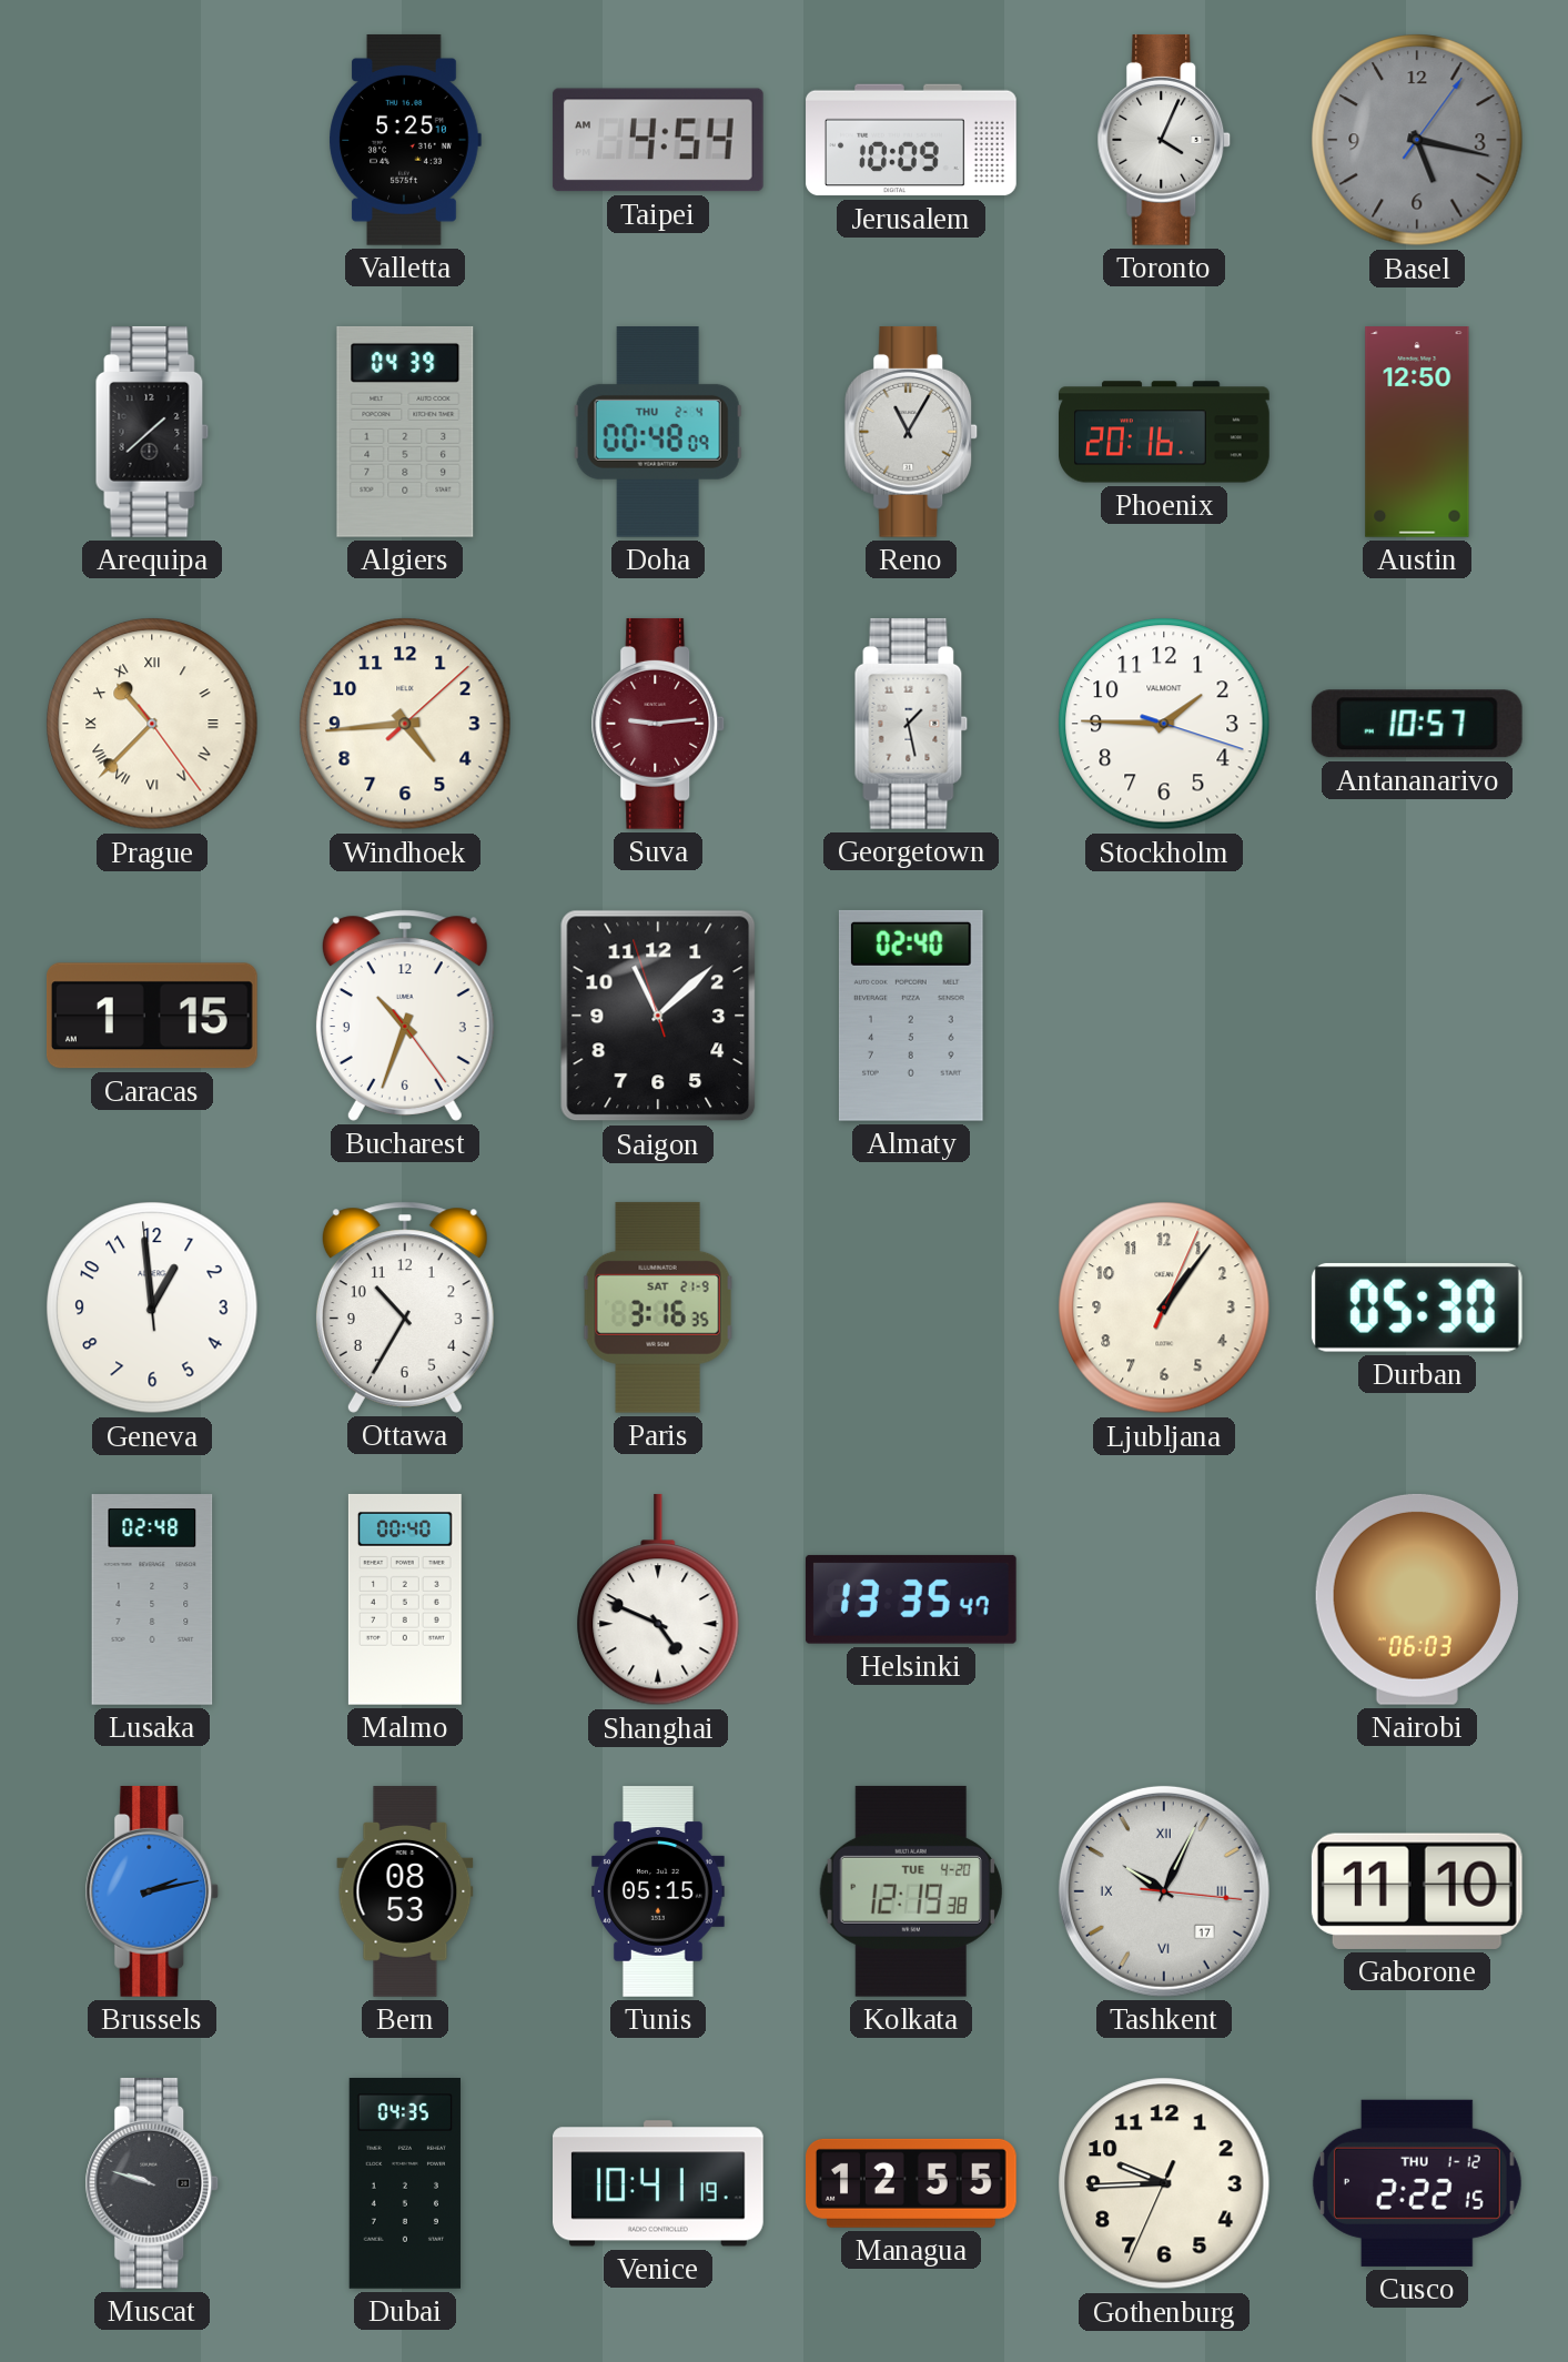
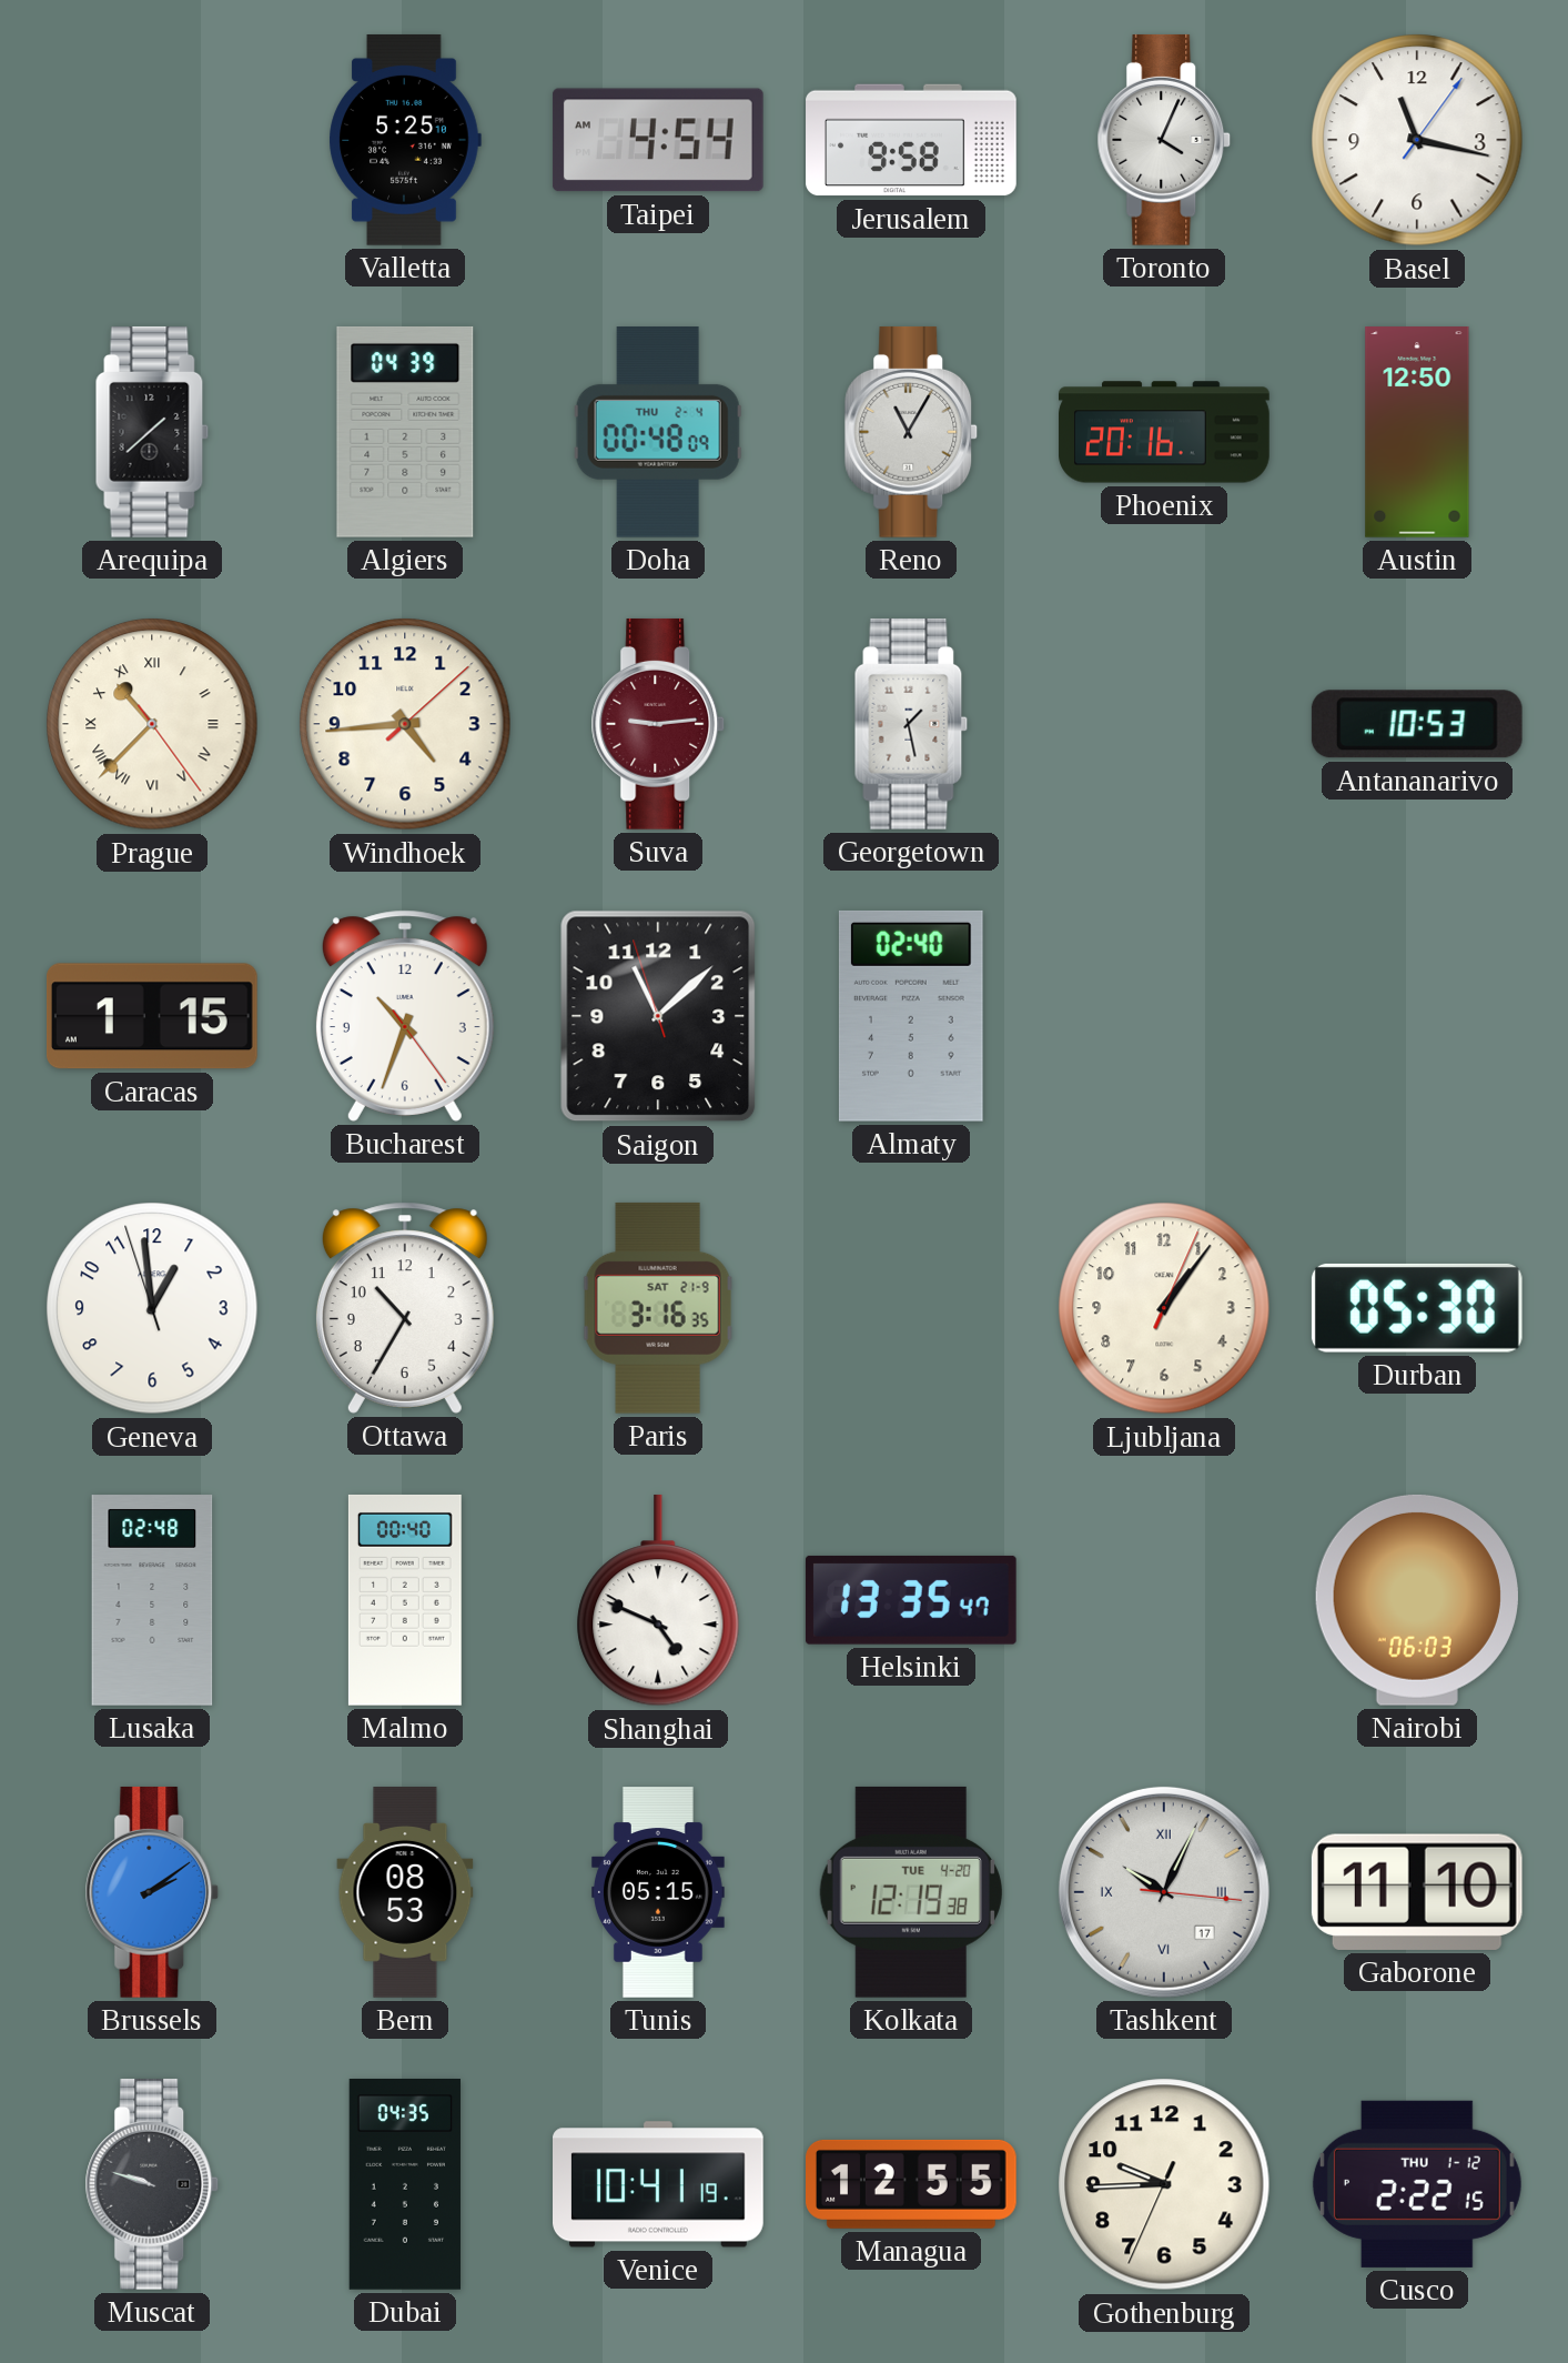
Jerusalem: 10:09 -> 9:58 (911, 140)
Basel: 5:17 -> 11:17 (1417, 140)
Basel dial: grey -> white (1417, 140)
Stockholm: 1:45 -> none (1164, 724)
Antananarivo: 10:57 -> 10:53 (1417, 724)
Geneva: 12:58:59 -> 12:58:57 (152, 1308)
Brussels: 2:13 -> 2:09 (152, 1892)
